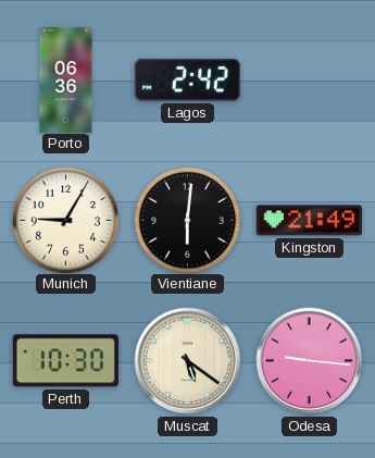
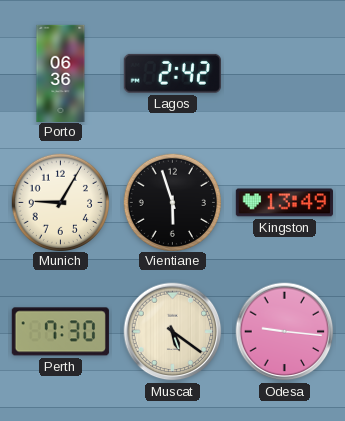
Vientiane: 6:01 -> 5:57 (172, 202)
Kingston: 21:49 -> 13:49 (284, 203)
Perth: 10:30 -> 7:30 (60, 332)
